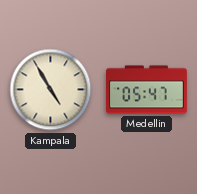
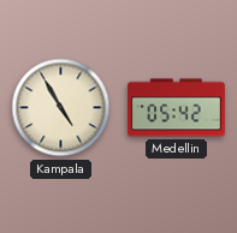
Medellin: 05:47 -> 05:42 (177, 108)
